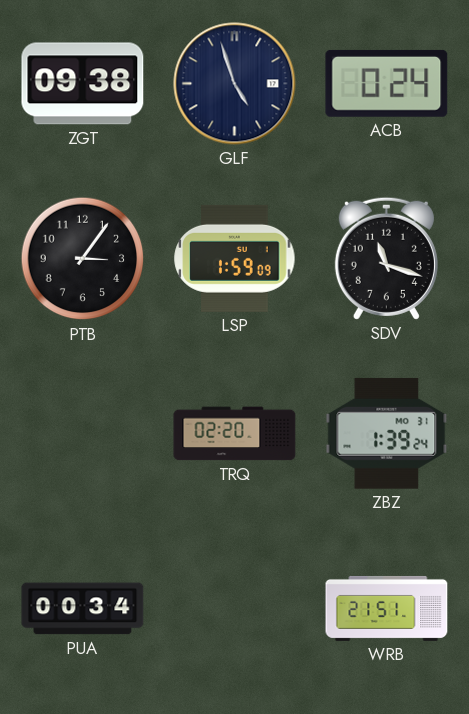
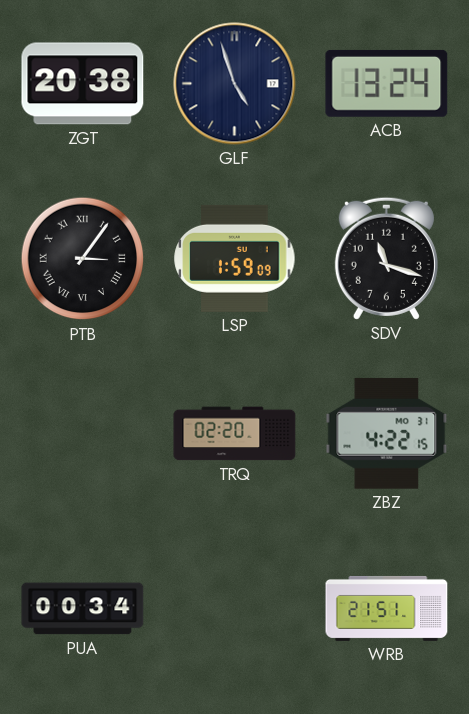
ZGT: 09:38 -> 20:38 (83, 84)
ACB: 0:24 -> 13:24 (387, 83)
PTB numerals: Arabic -> Roman (83, 259)
ZBZ: 1:39 -> 4:22 (387, 433)
